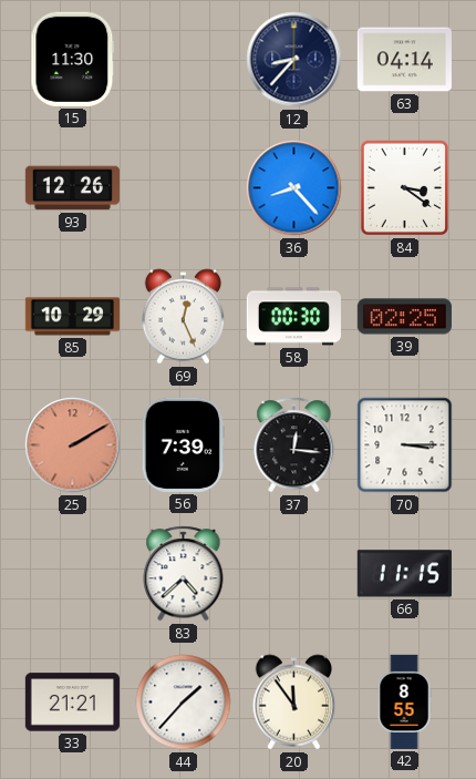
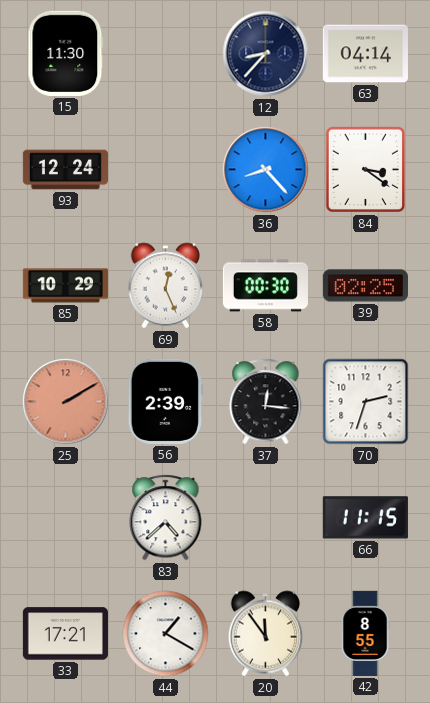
93: 12:26 -> 12:24 (65, 170)
56: 7:39 -> 2:39 (165, 401)
70: 3:15 -> 2:33 (366, 402)
33: 21:21 -> 17:21 (65, 634)
44: 1:37 -> 1:20 (166, 634)
